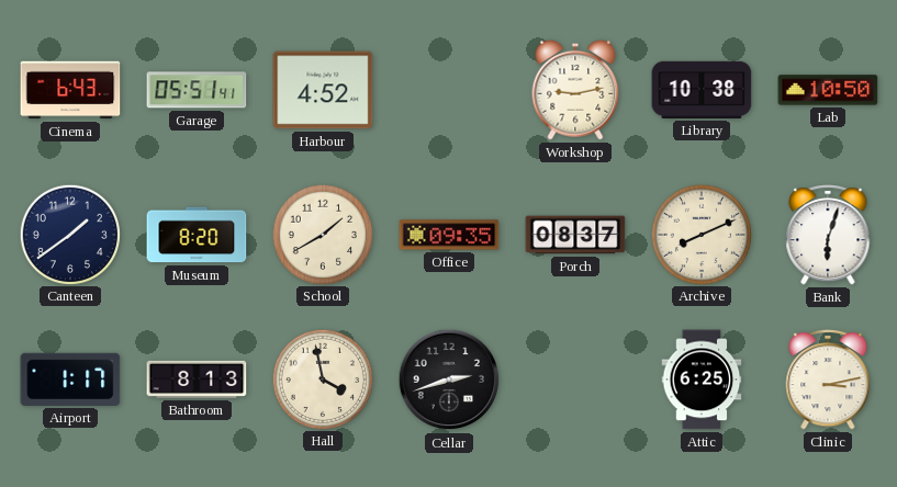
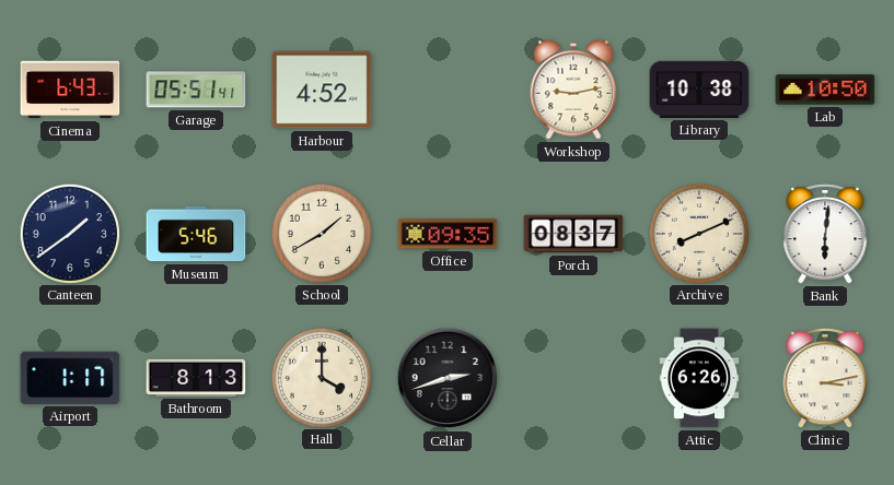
Museum: 8:20 -> 5:46 (196, 234)
Bank: 6:03 -> 6:01 (825, 235)
Hall: 3:58 -> 4:00 (321, 377)
Attic: 6:25 -> 6:26 (699, 378)
